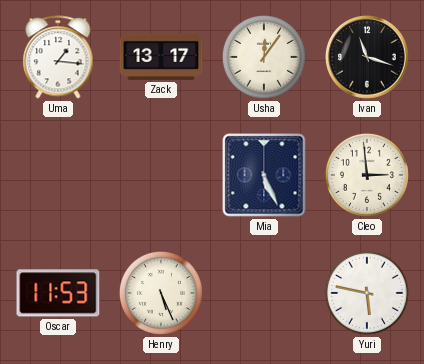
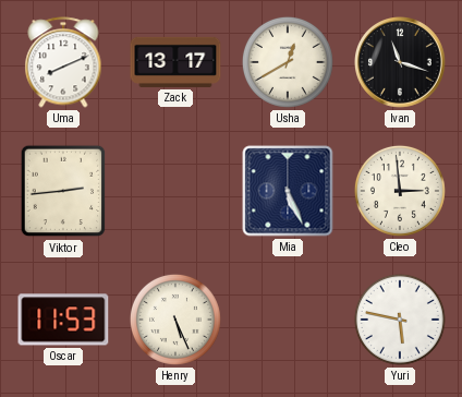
Uma: 1:16 -> 8:11 (63, 62)
Usha: 12:06 -> 12:40 (288, 62)
Viktor: none -> 2:44 (63, 191)
